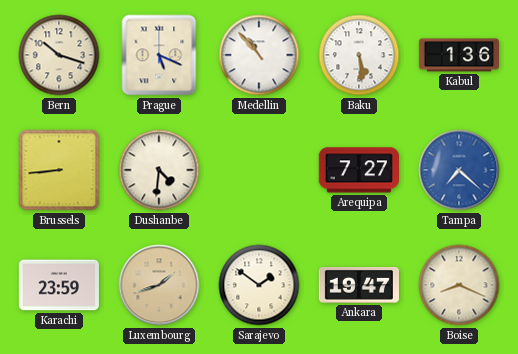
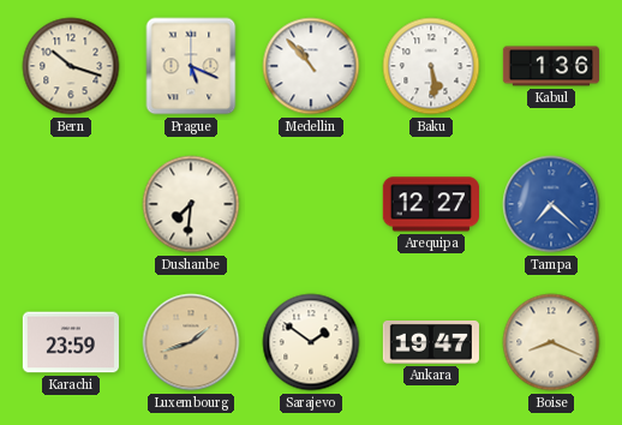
Brussels: 8:44 -> none (59, 170)
Dushanbe: 4:31 -> 7:31 (191, 204)
Arequipa: 7:27 -> 12:27 (431, 204)
